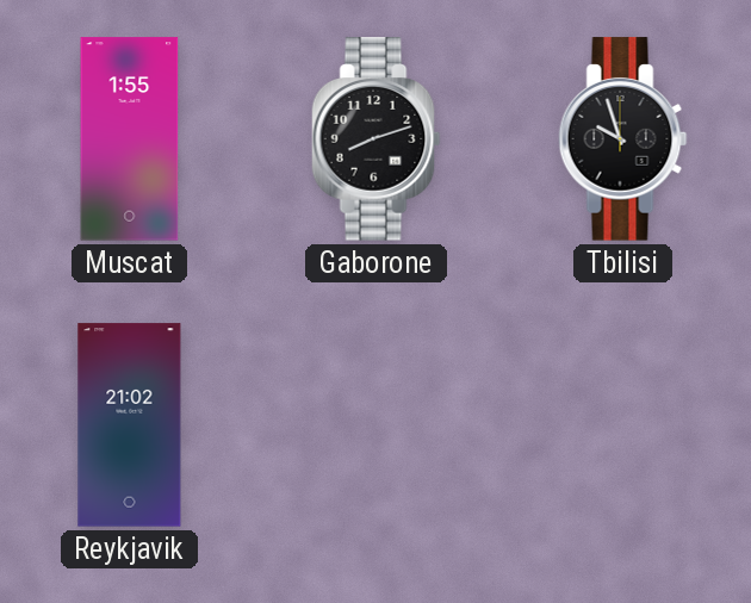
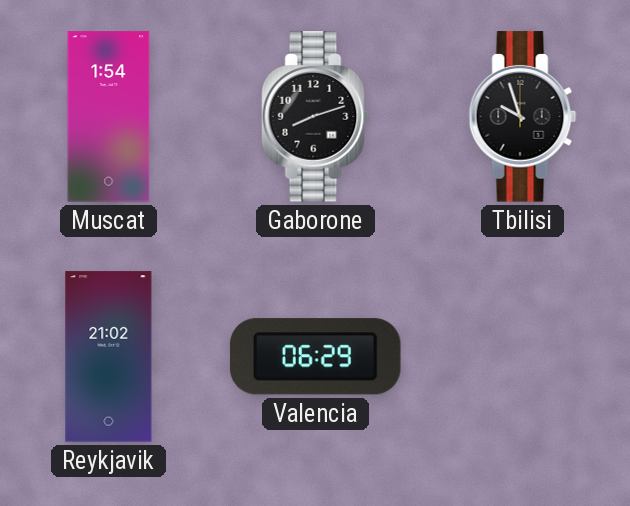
Muscat: 1:55 -> 1:54 (109, 117)
Valencia: none -> 06:29 (315, 357)
